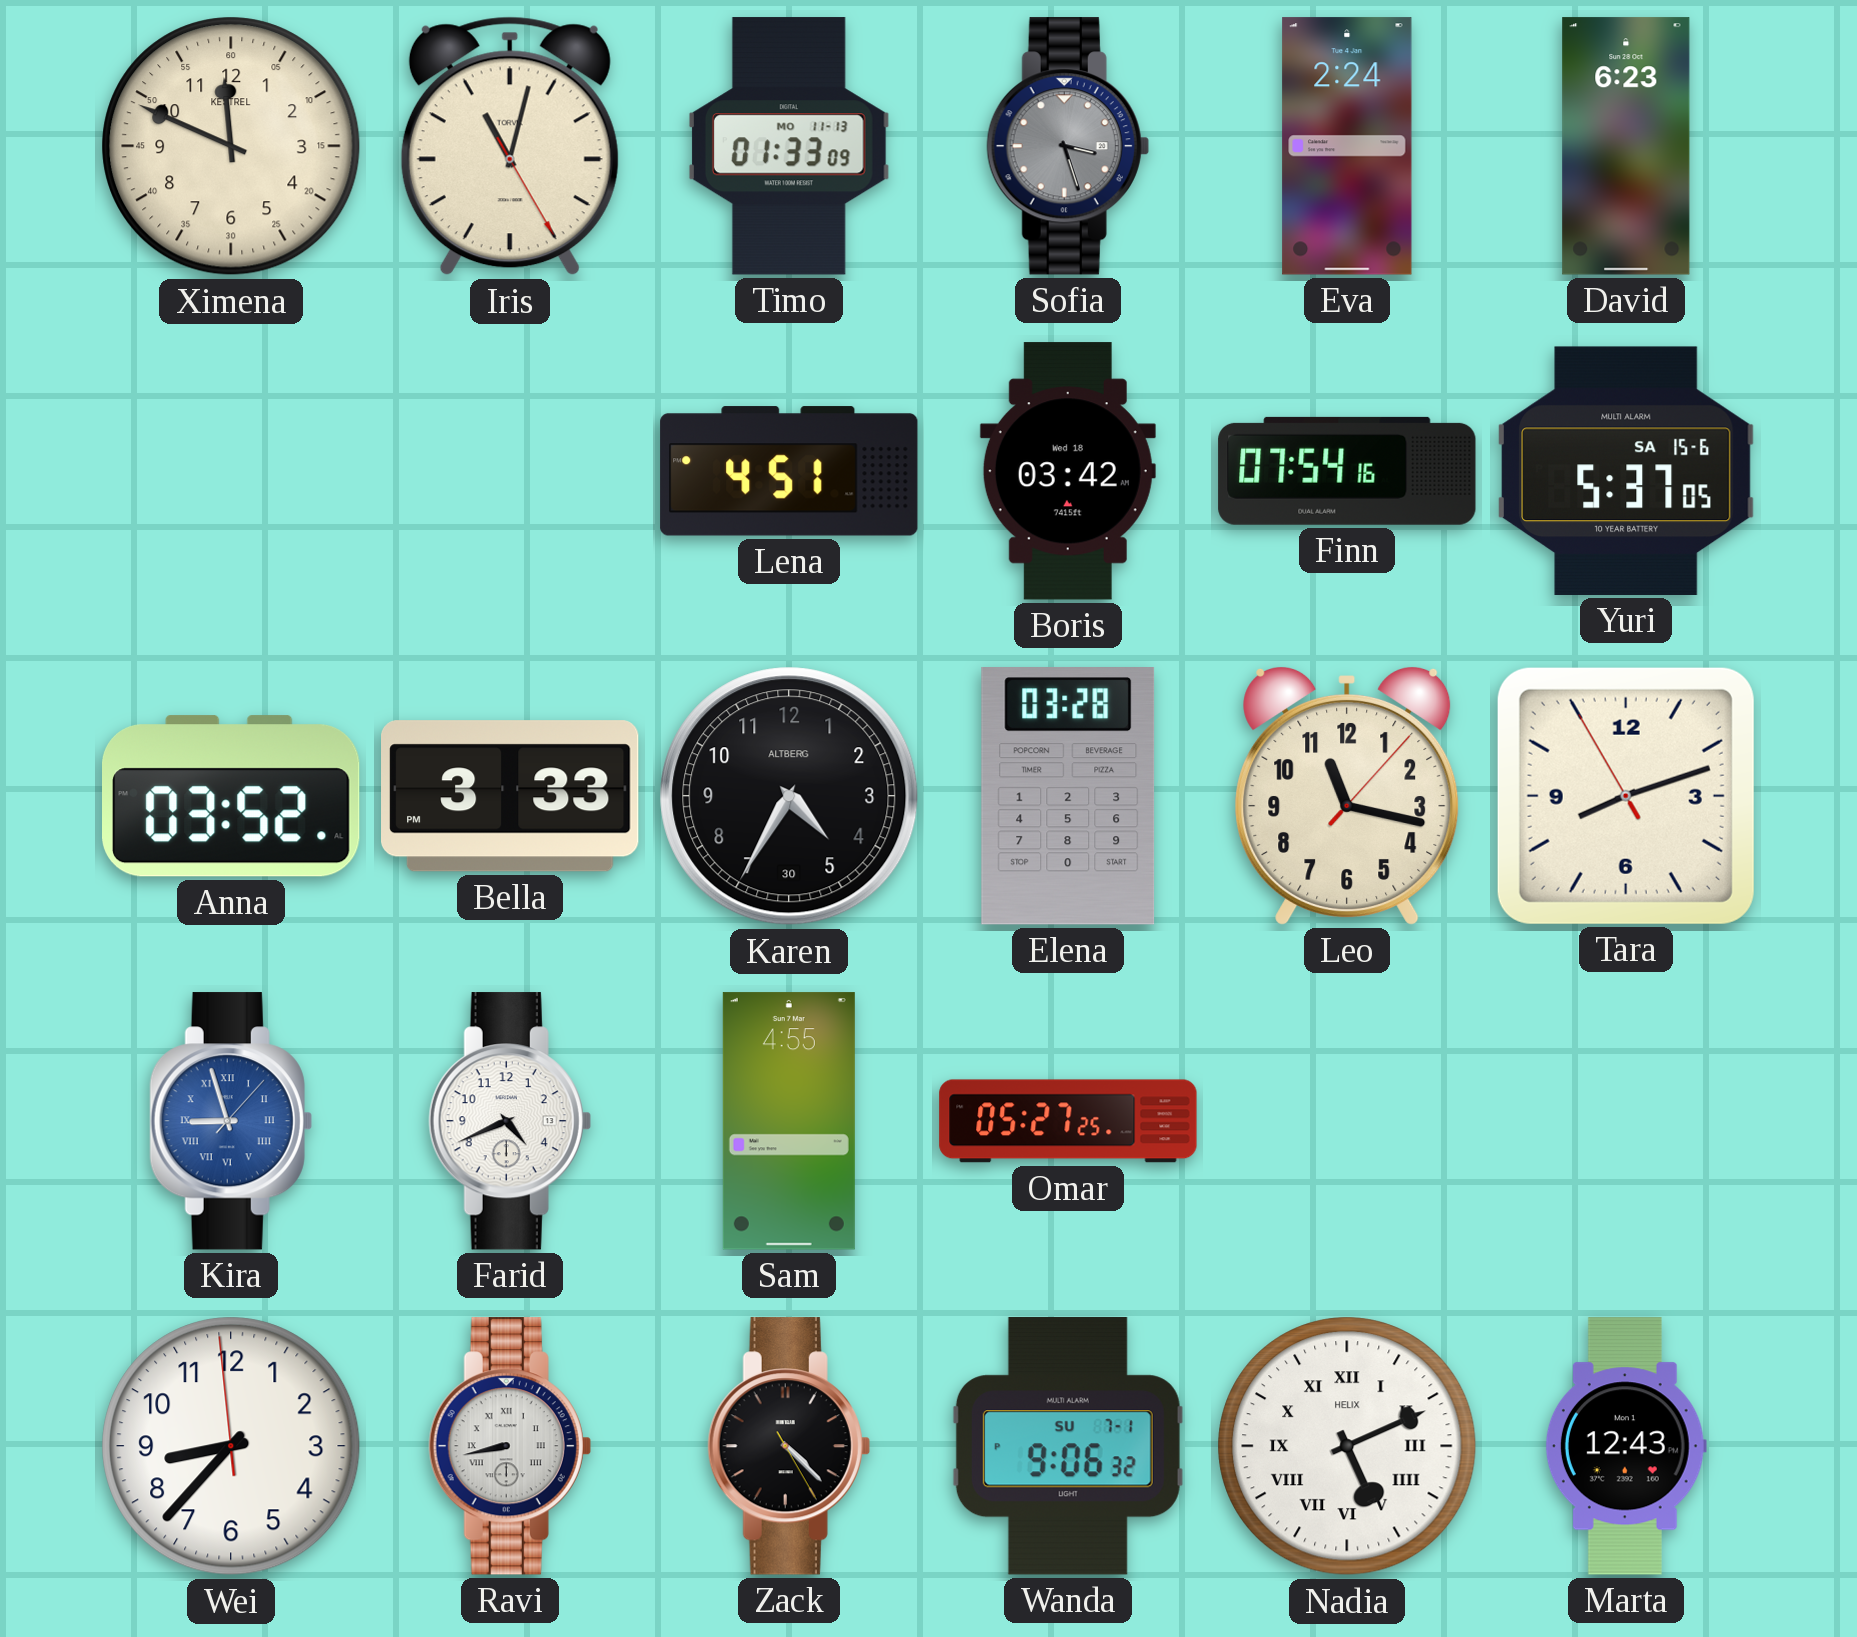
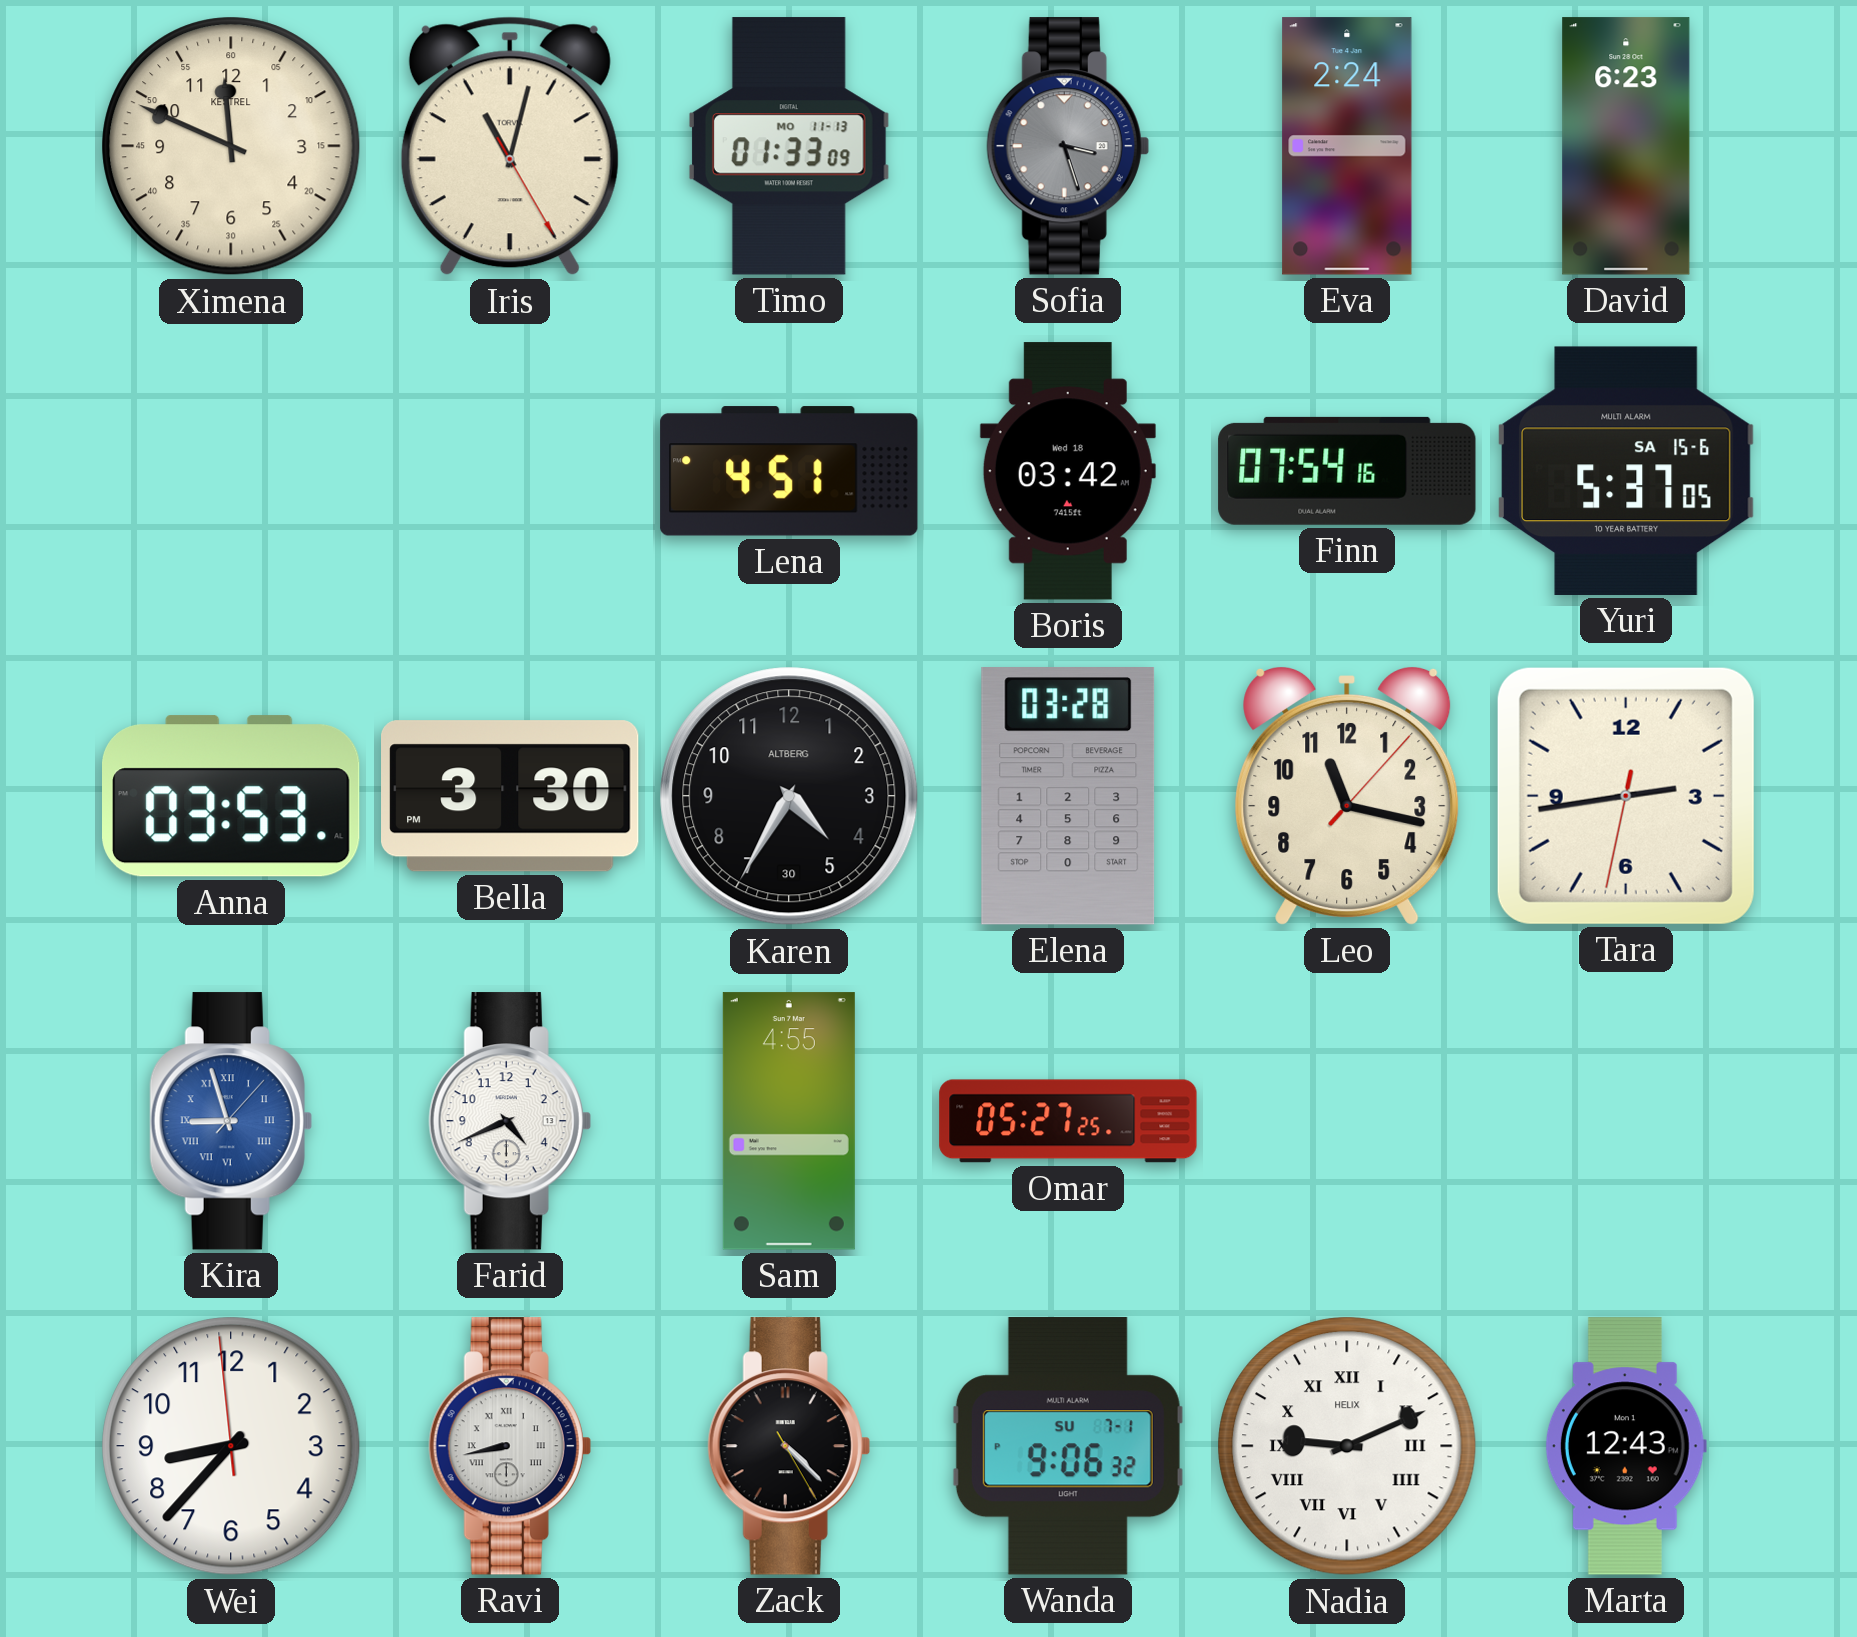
Anna: 03:52 -> 03:53 (232, 796)
Bella: 3:33 -> 3:30 (511, 796)
Tara: 8:11 -> 2:43 (1626, 796)
Nadia: 5:11 -> 9:11 (1347, 1446)
